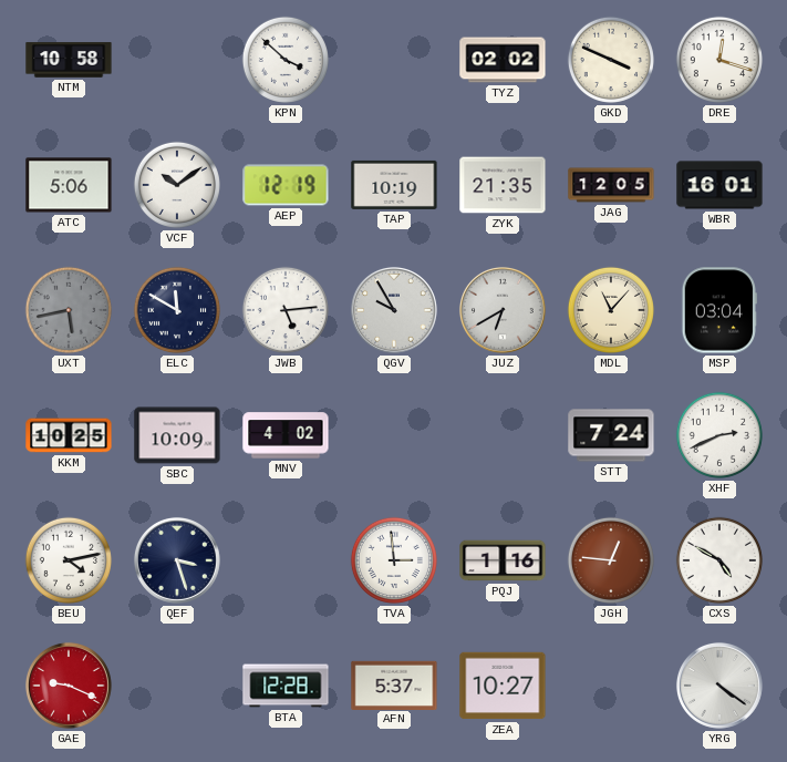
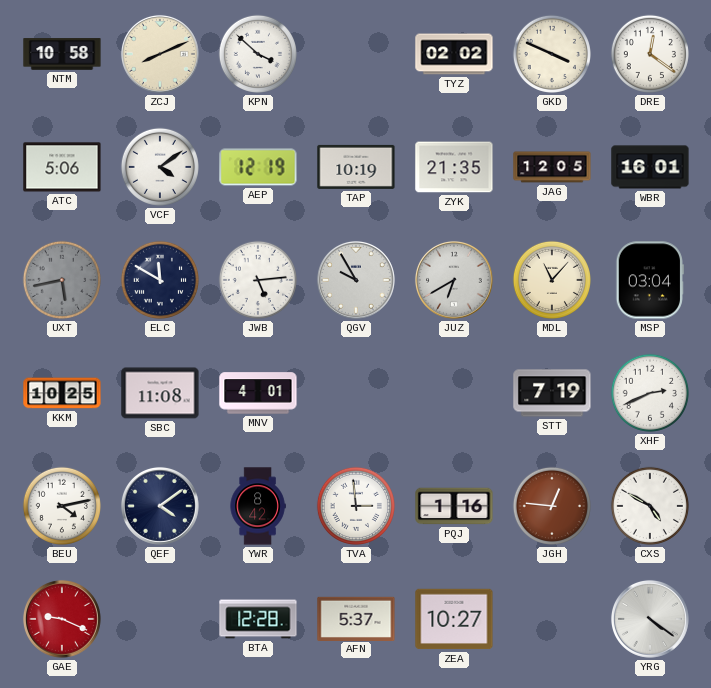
ZCJ: none -> 8:11 (160, 54)
DRE: 12:18 -> 12:21 (650, 54)
VCF: 10:09 -> 4:09 (160, 167)
SBC: 10:09 -> 11:08 (160, 393)
MNV: 4:02 -> 4:01 (258, 393)
STT: 7:24 -> 7:19 (552, 393)
QEF: 3:27 -> 4:09 (160, 506)
YWR: none -> 8:42 (258, 506)
